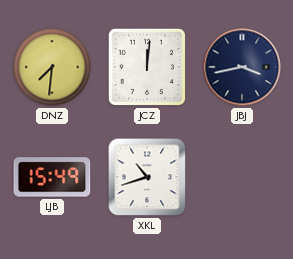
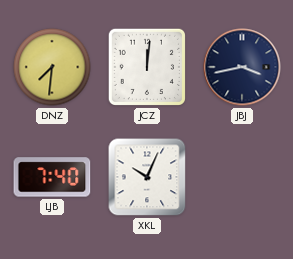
LJB: 15:49 -> 7:40 (52, 177)
XKL: 10:42 -> 10:04 (147, 177)
